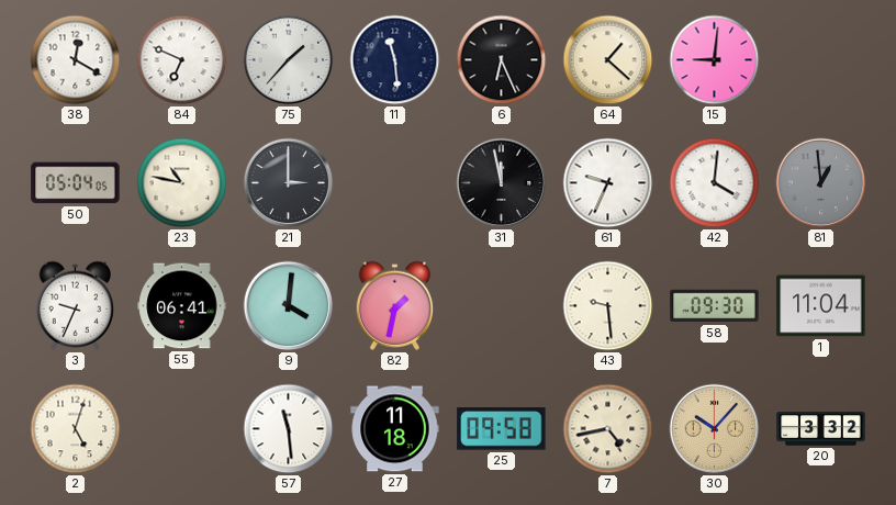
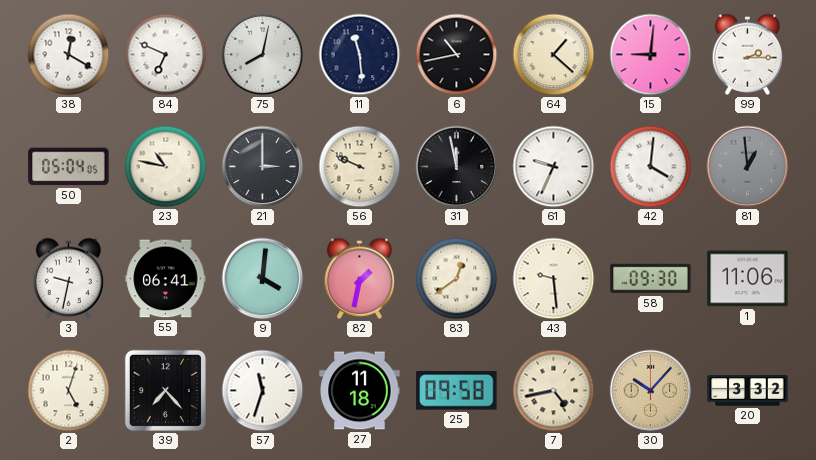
75: 1:37 -> 8:02 (263, 55)
6: 6:26 -> 10:43 (457, 55)
99: none -> 2:15 (748, 54)
56: none -> 9:49 (360, 167)
3: 9:34 -> 9:32 (69, 278)
83: none -> 12:39 (457, 279)
1: 11:04 -> 11:06 (748, 279)
39: none -> 7:23 (165, 390)
57: 11:29 -> 11:33 (263, 391)
